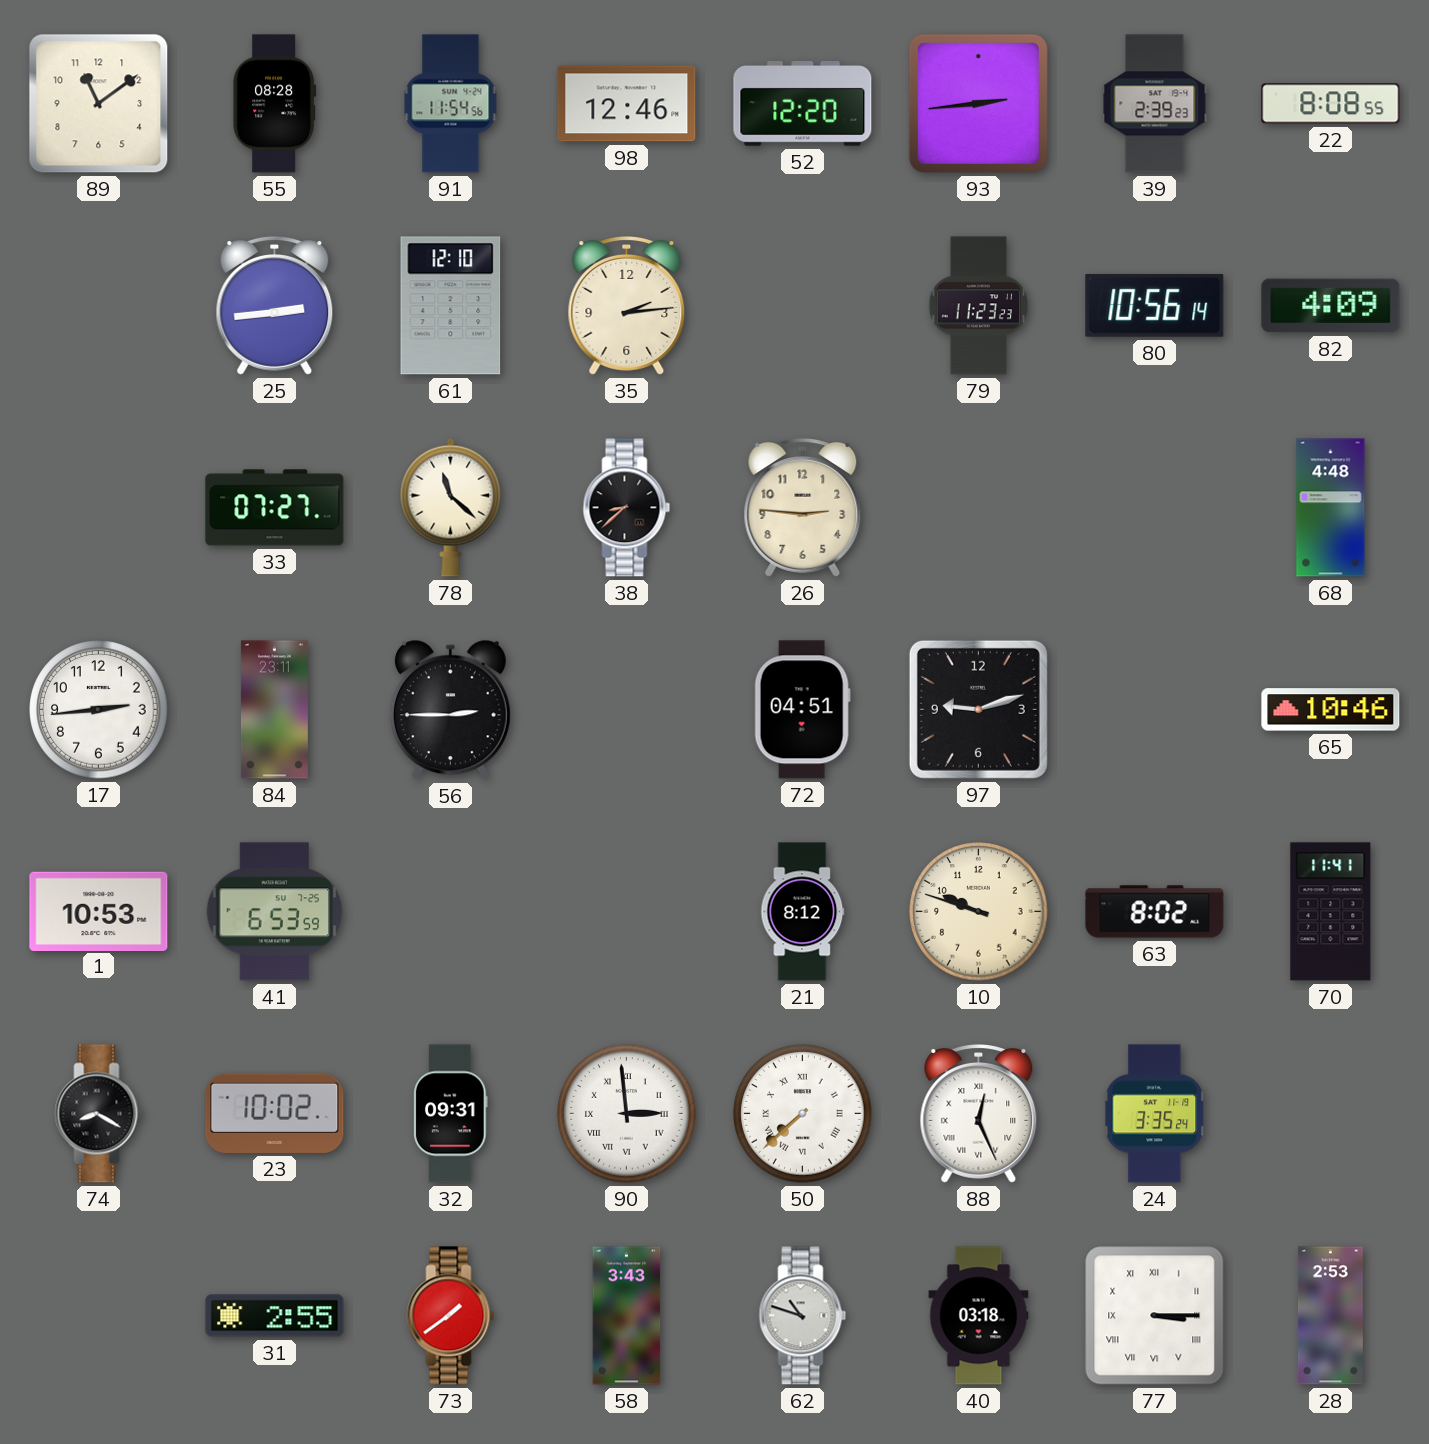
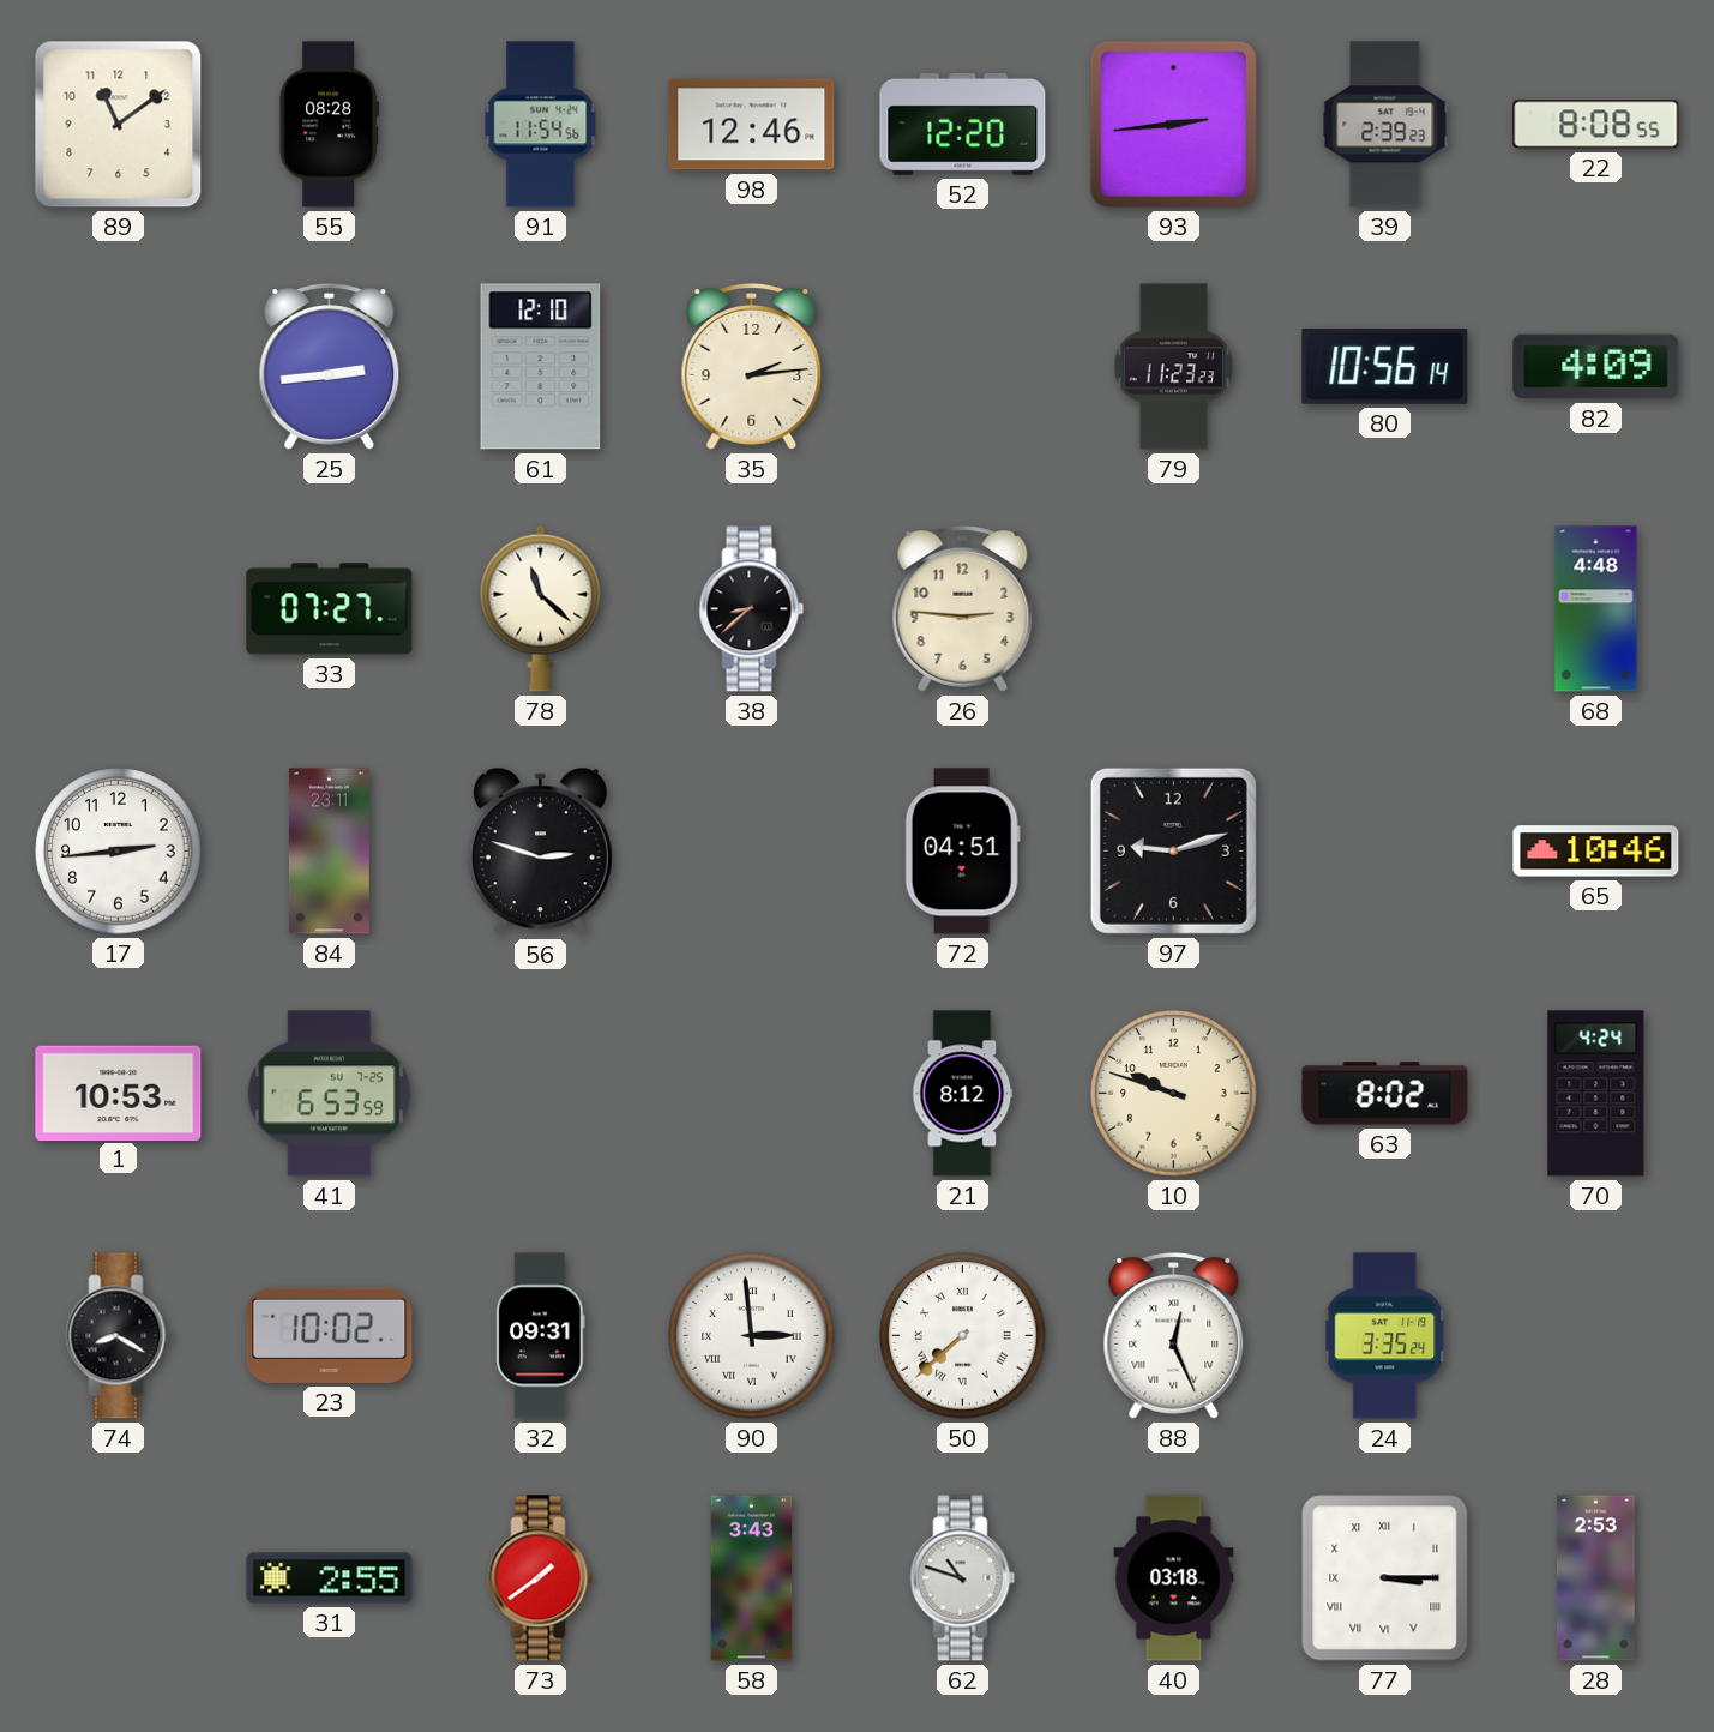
56: 2:45 -> 2:48 (540, 852)
70: 11:41 -> 4:24 (1596, 1094)
